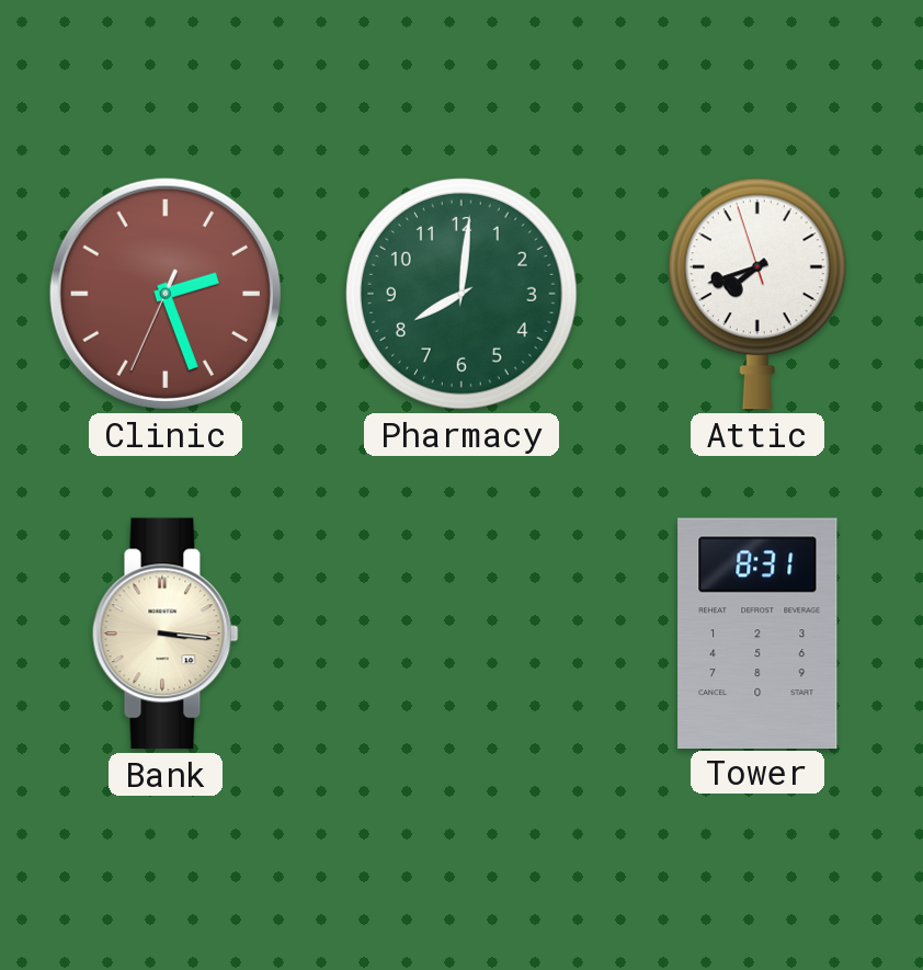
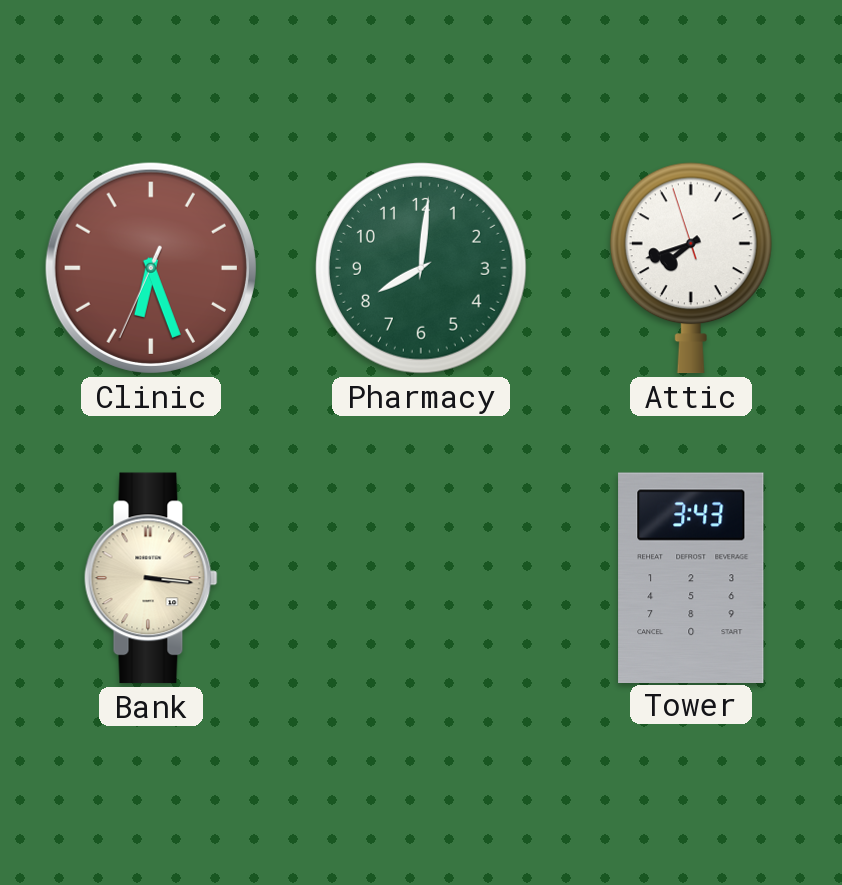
Clinic: 2:26 -> 6:26 (151, 268)
Tower: 8:31 -> 3:43 (691, 577)
